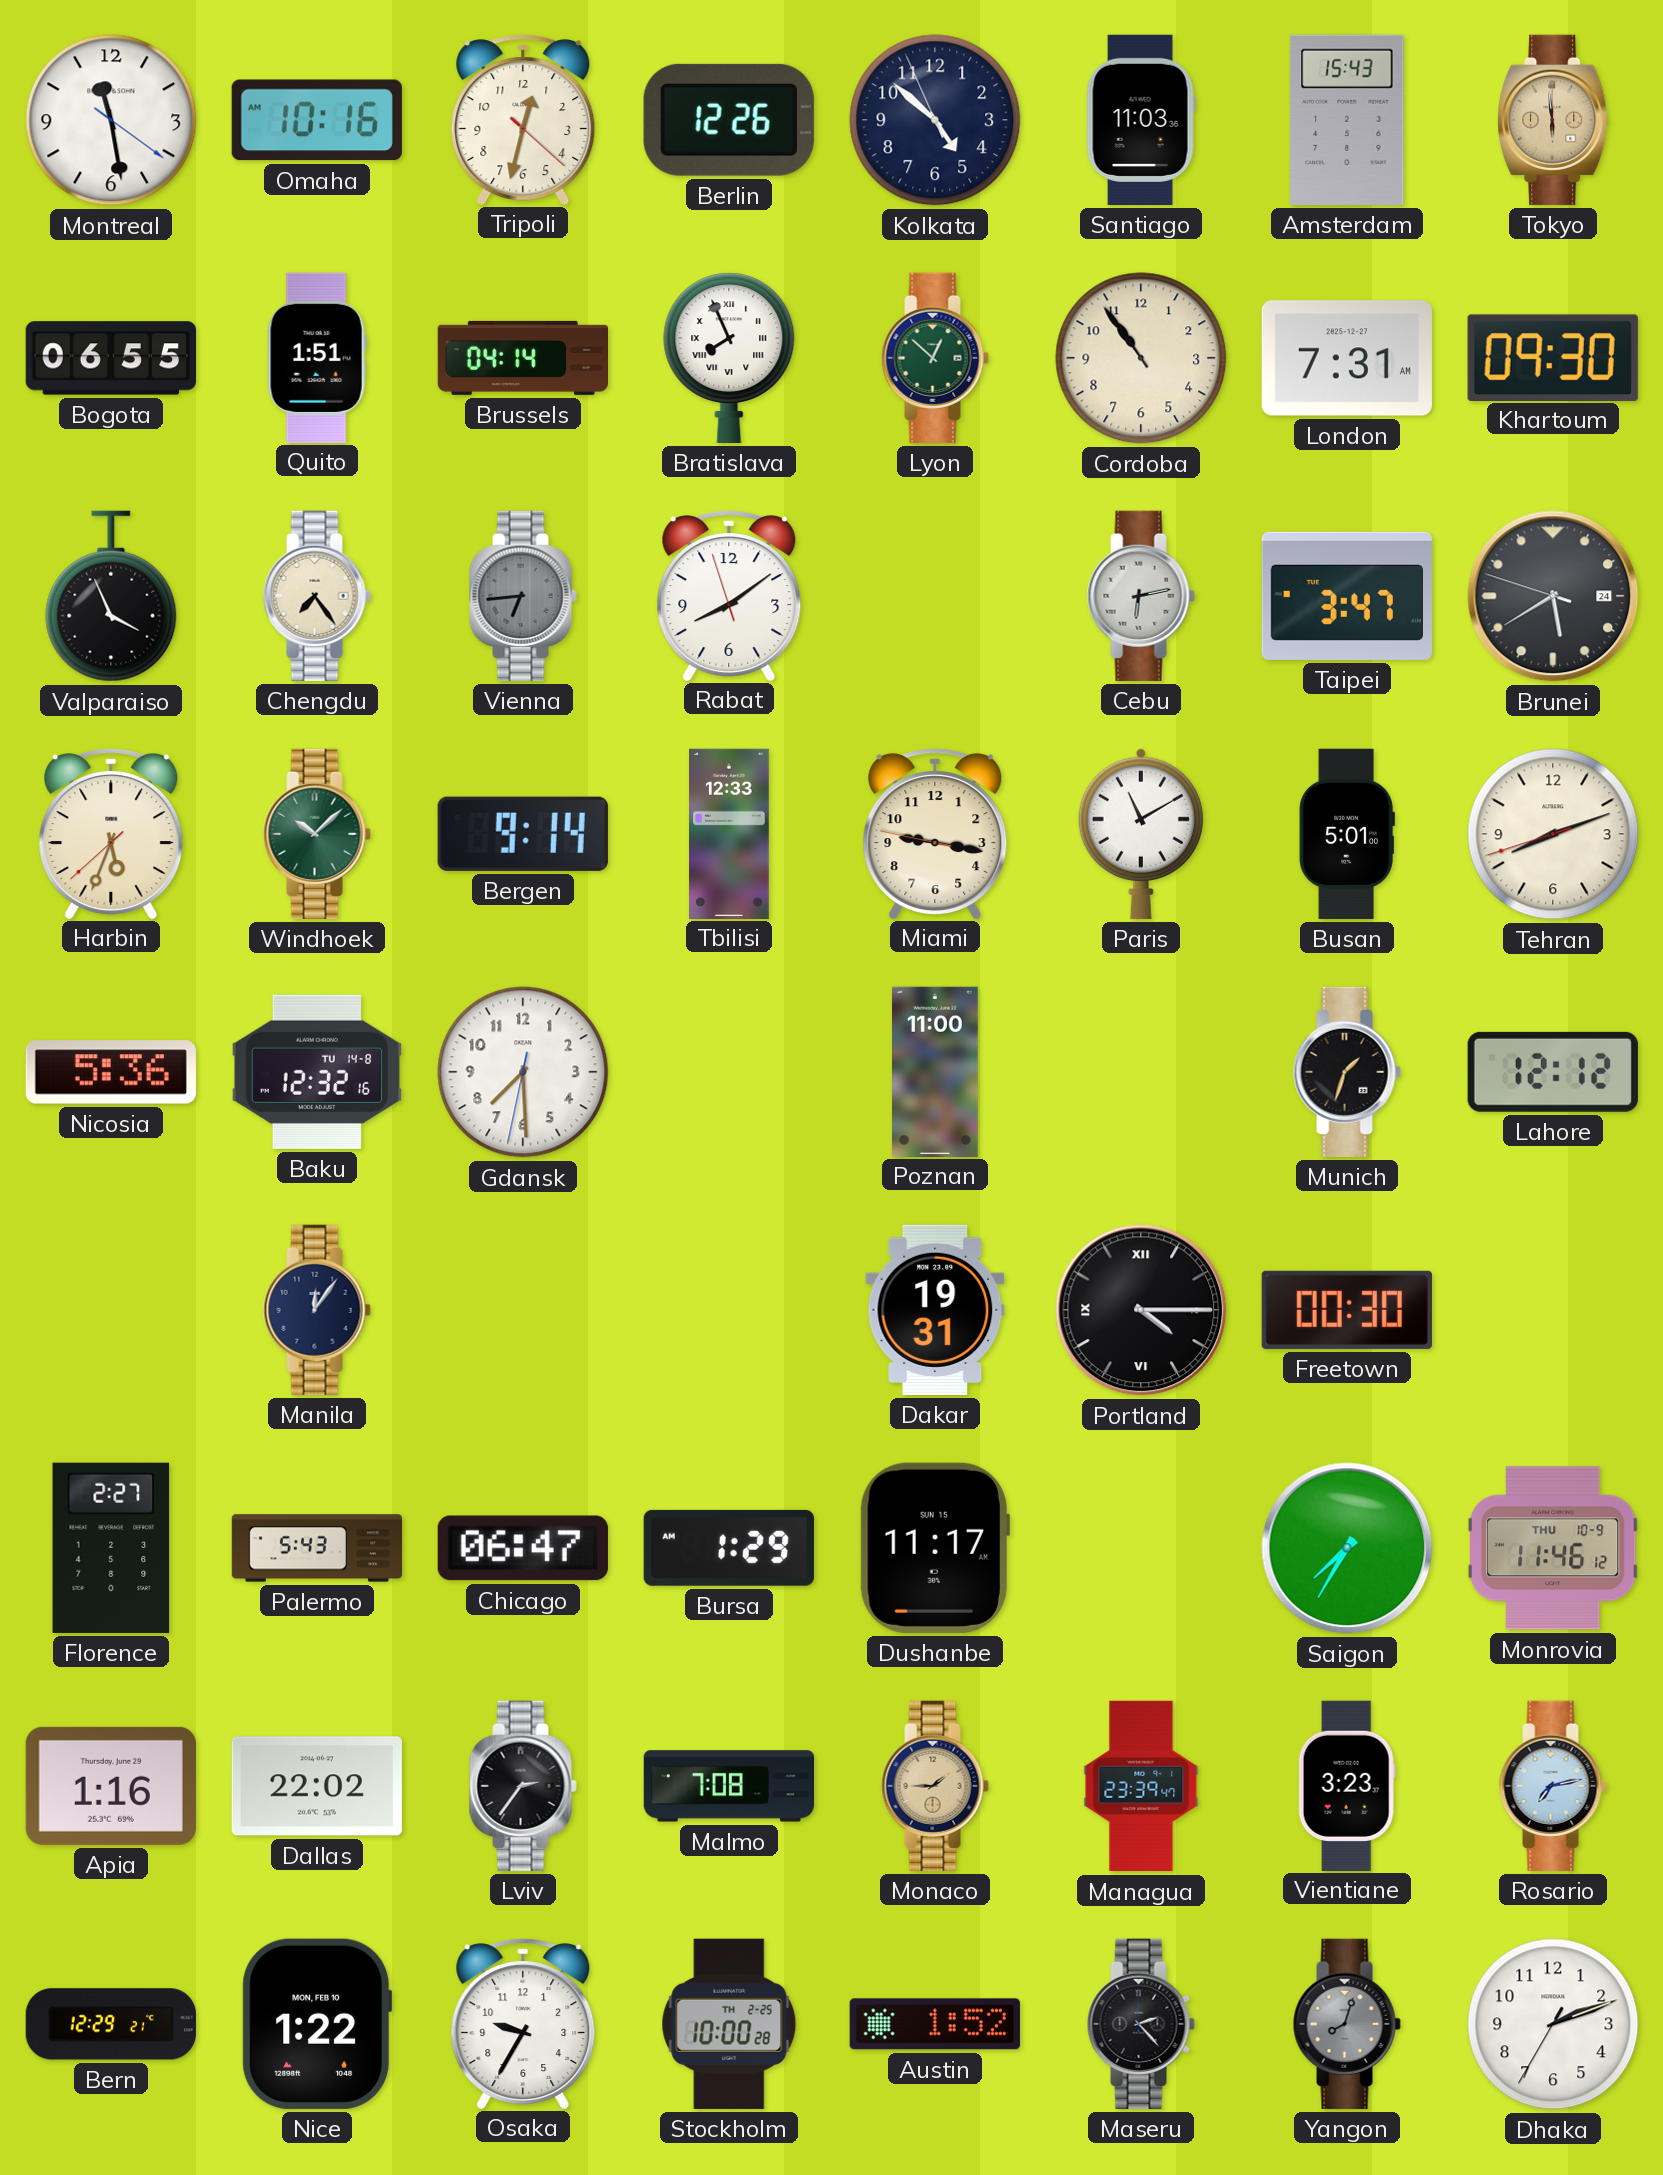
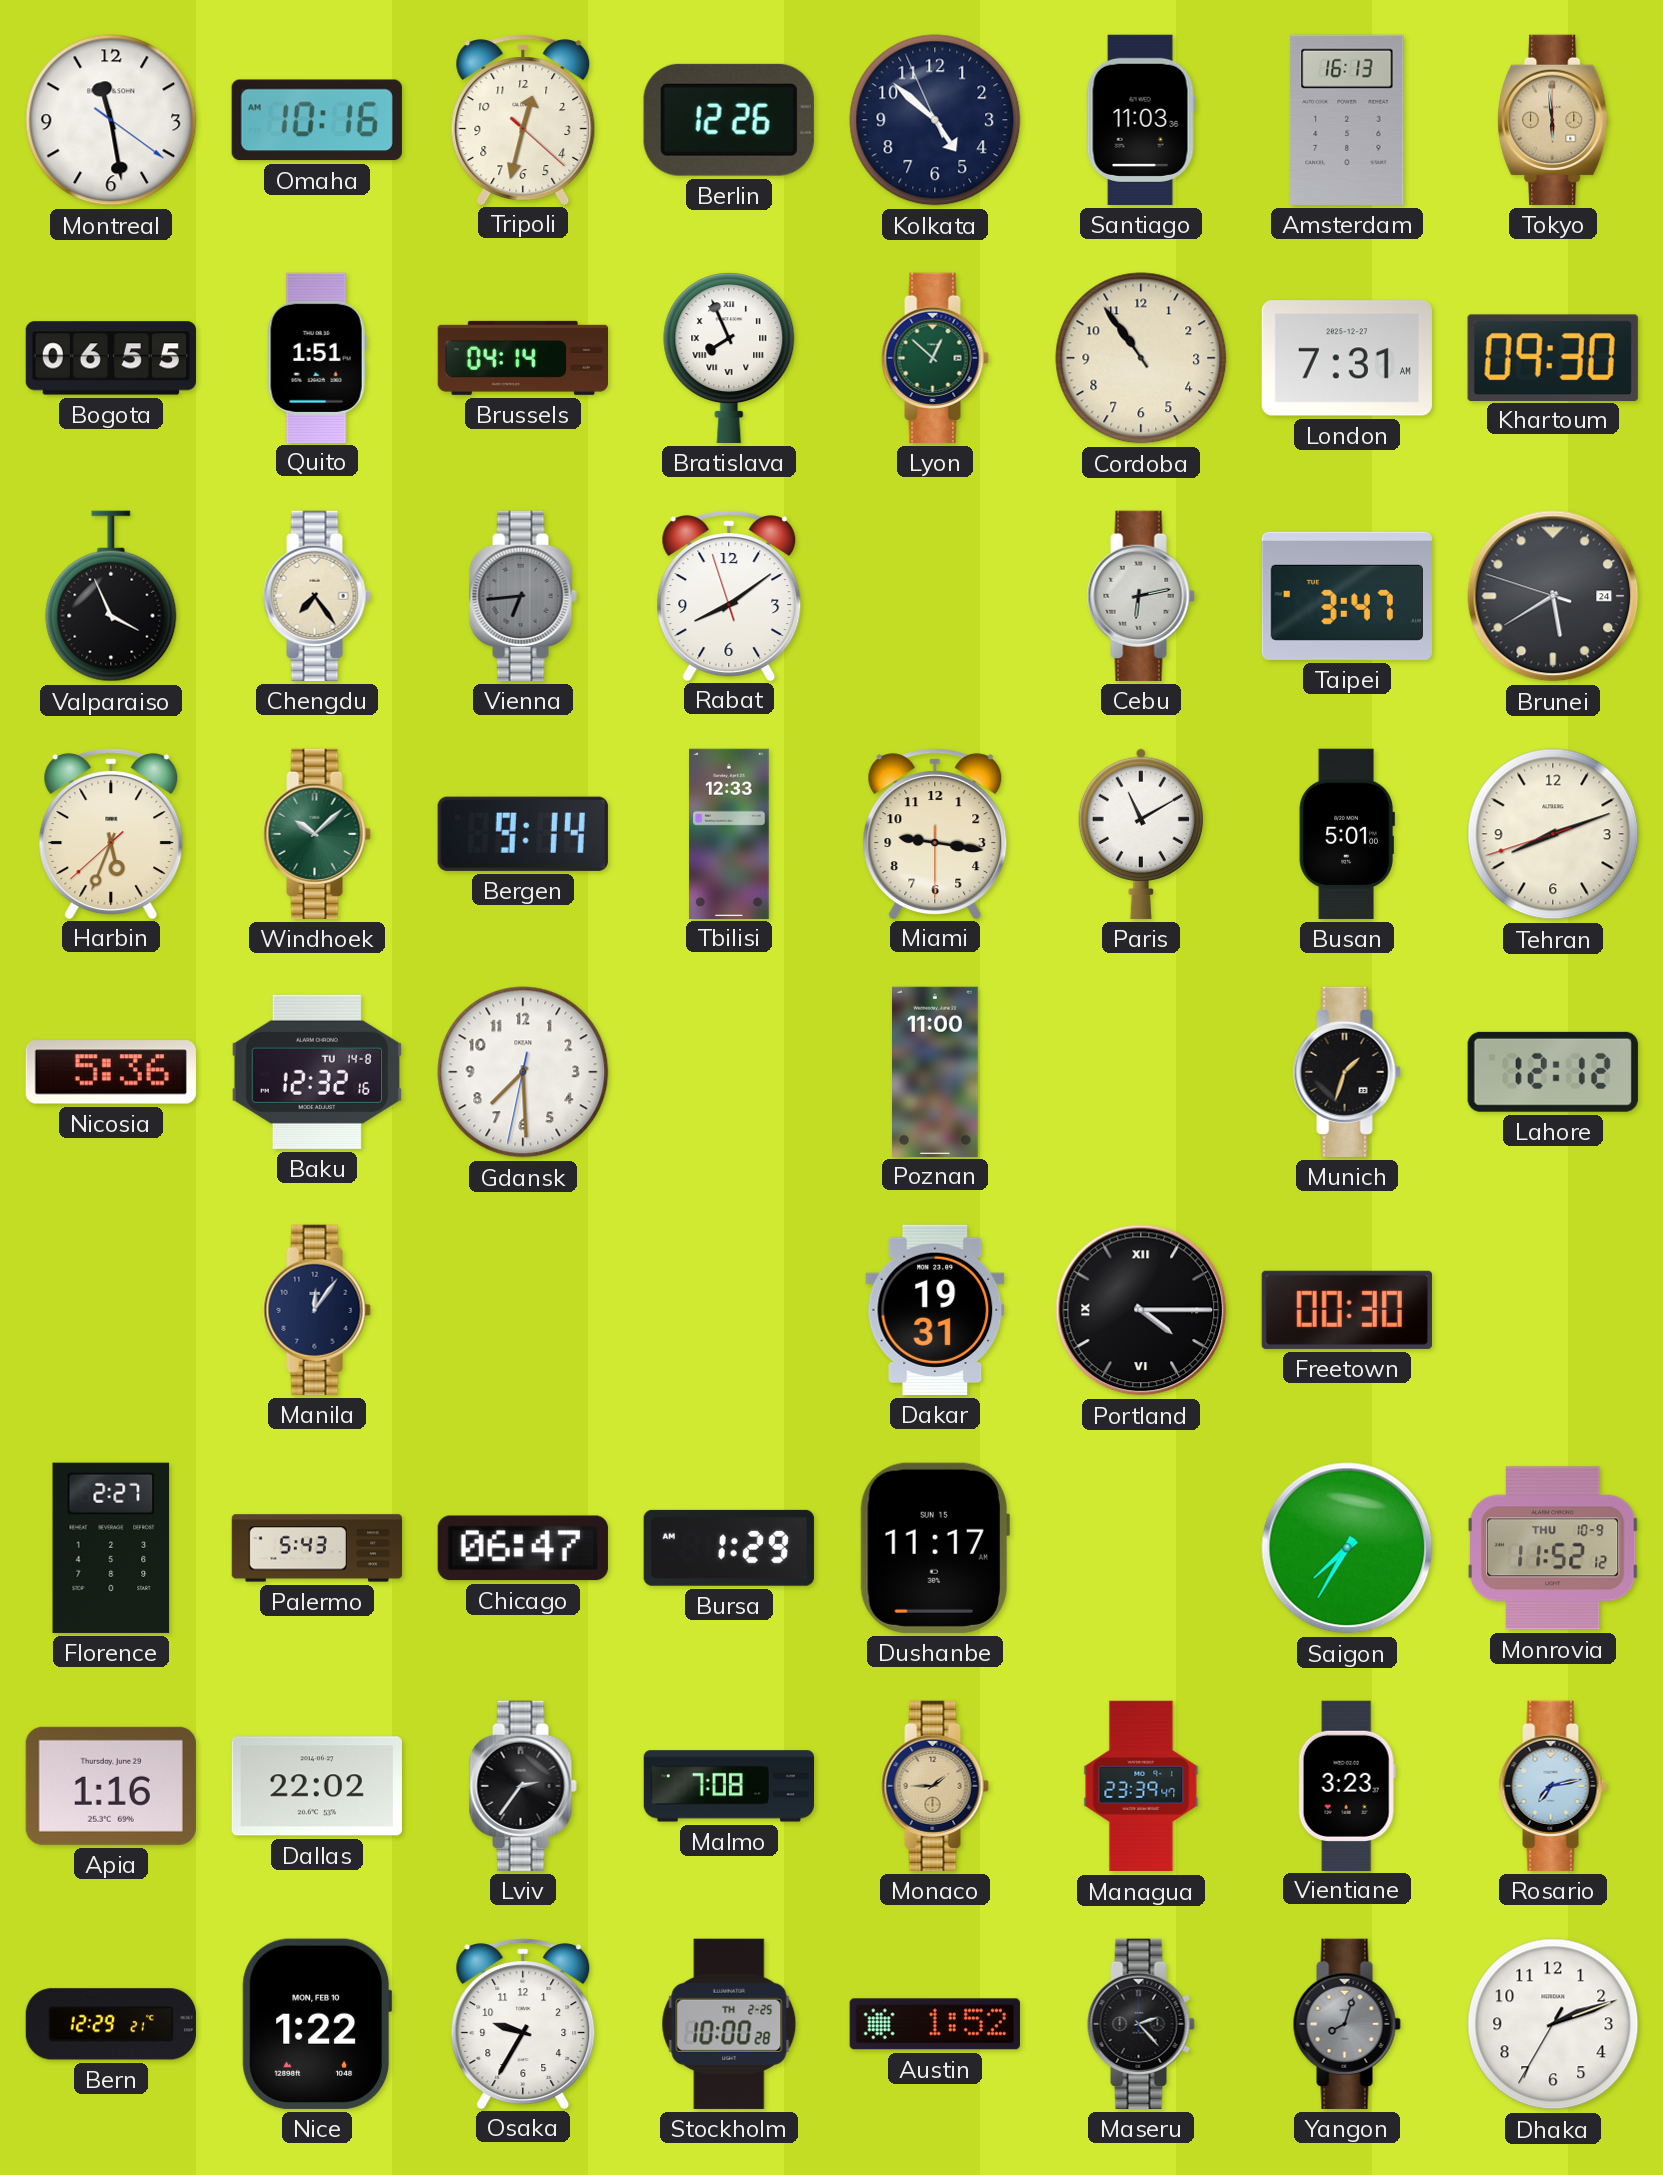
Amsterdam: 15:43 -> 16:13 (1347, 120)
Miami: 9:16:47 -> 9:16:30 (935, 833)
Monrovia: 11:46 -> 11:52 (1553, 1548)
